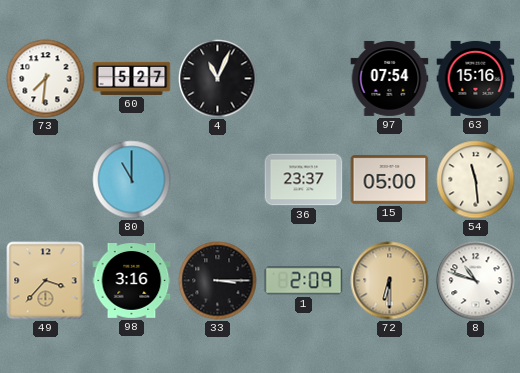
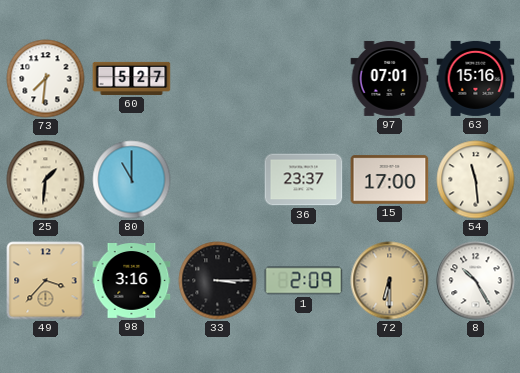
4: 11:04 -> none (218, 79)
97: 07:54 -> 07:01 (390, 78)
25: none -> 1:31 (46, 180)
15: 05:00 -> 17:00 (390, 180)
8: 10:48 -> 10:25 (476, 281)
